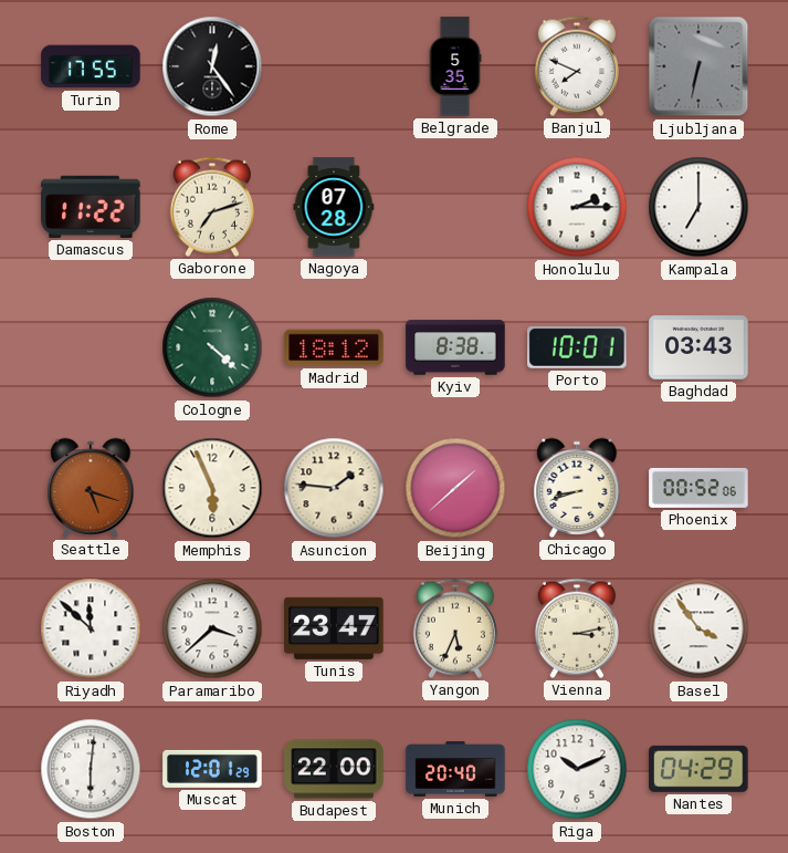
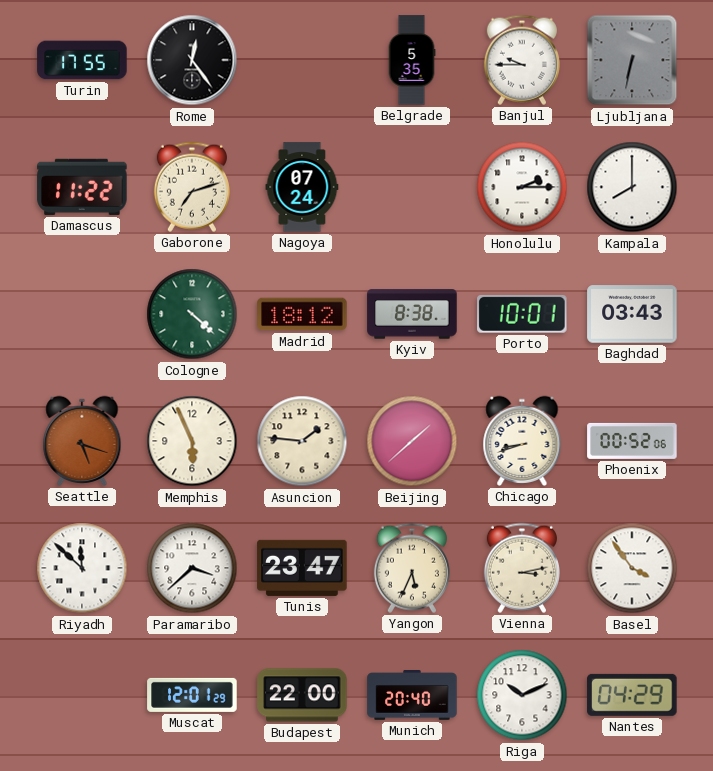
Banjul: 7:49 -> 9:45 (522, 60)
Nagoya: 07:28 -> 07:24 (302, 187)
Kampala: 7:00 -> 8:00 (632, 187)
Boston: 6:01 -> none (91, 769)
